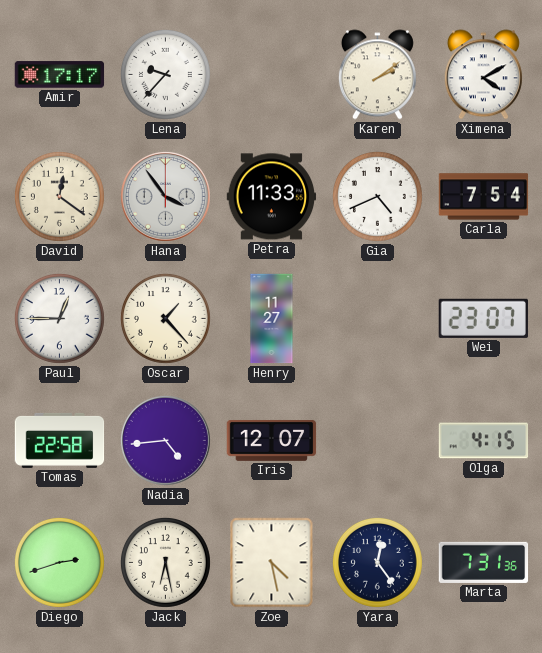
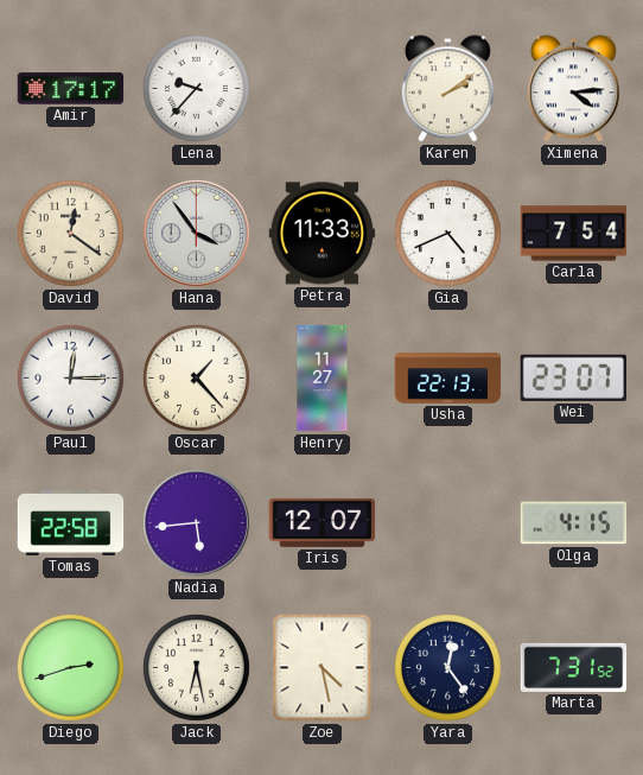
Ximena: 4:10 -> 4:14 (573, 89)
Paul: 12:45 -> 12:15 (70, 377)
Usha: none -> 22:13 (448, 379)
Nadia: 4:44 -> 5:44 (196, 522)
Marta: 7:31:36 -> 7:31:52 (574, 667)
